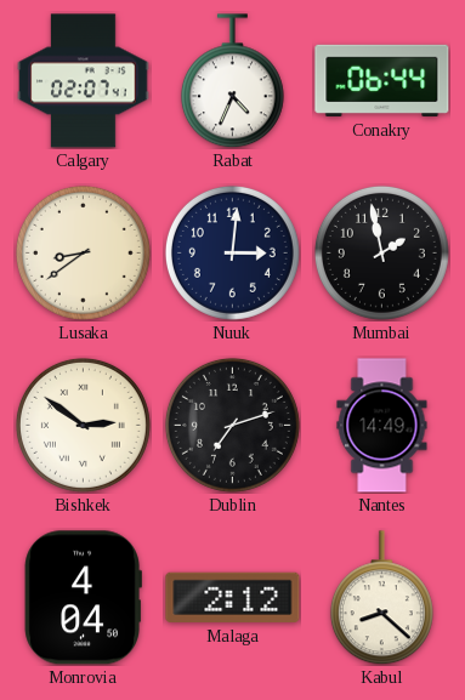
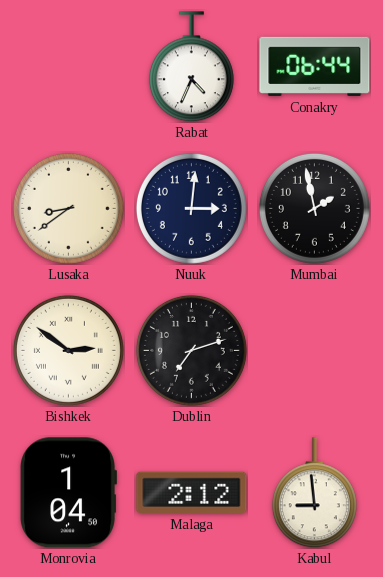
Calgary: 02:07 -> none (84, 81)
Nantes: 14:49 -> none (382, 426)
Monrovia: 4:04 -> 1:04 (68, 493)
Kabul: 8:22 -> 8:59 (314, 493)
